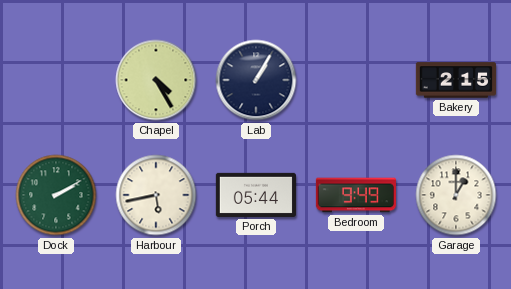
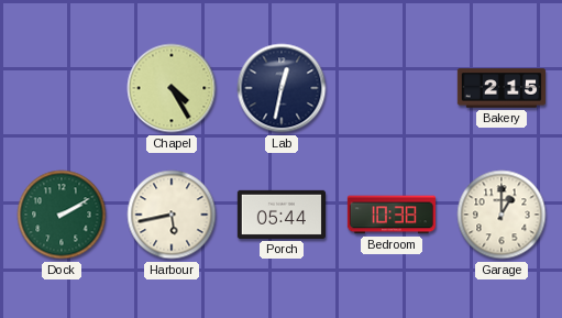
Lab: 1:05 -> 12:32 (282, 88)
Bedroom: 9:49 -> 10:38 (390, 215)
